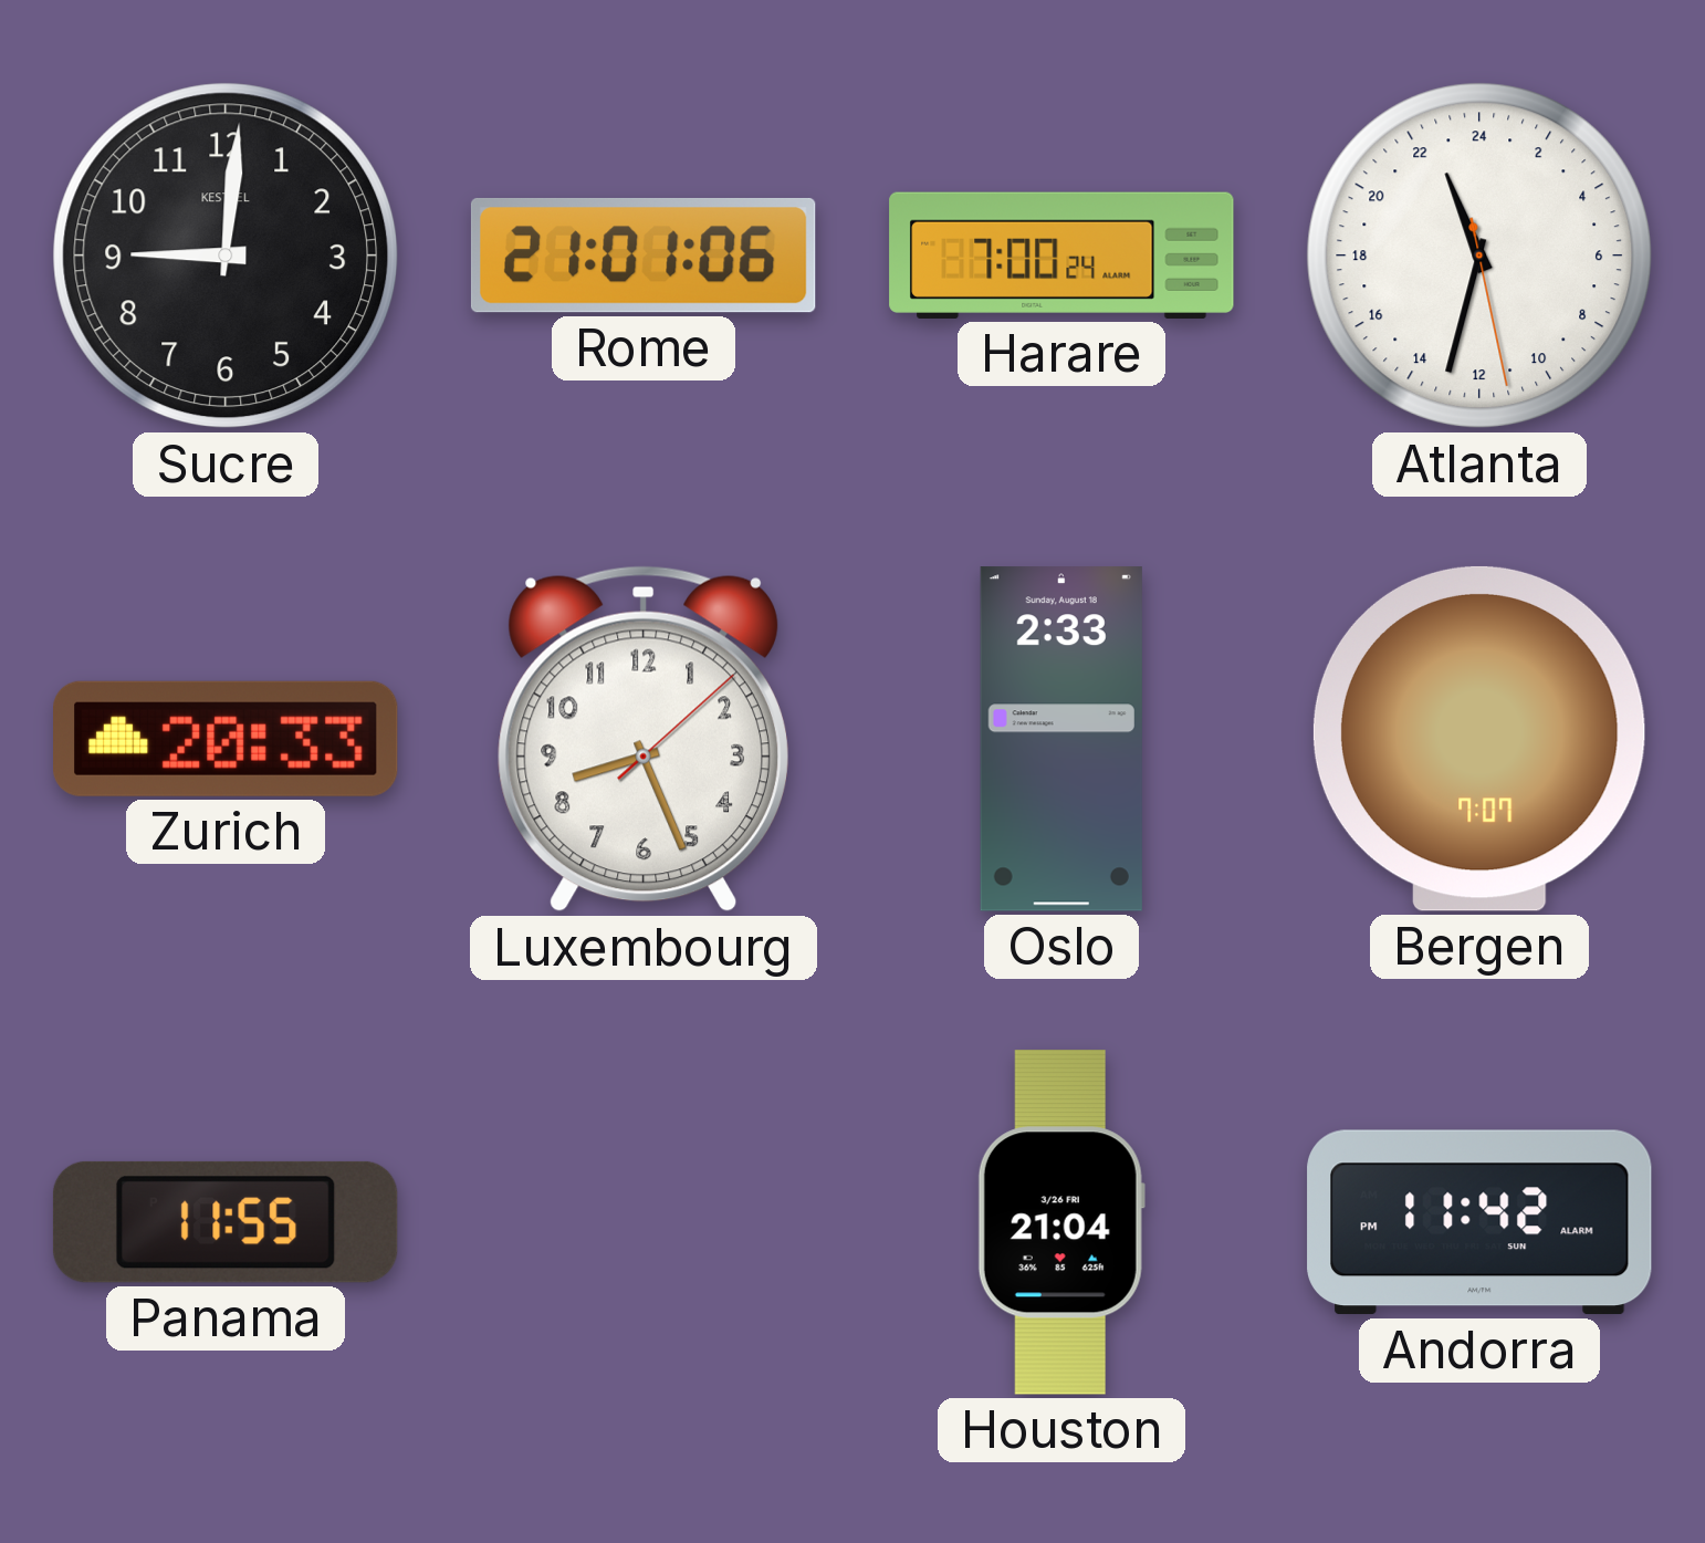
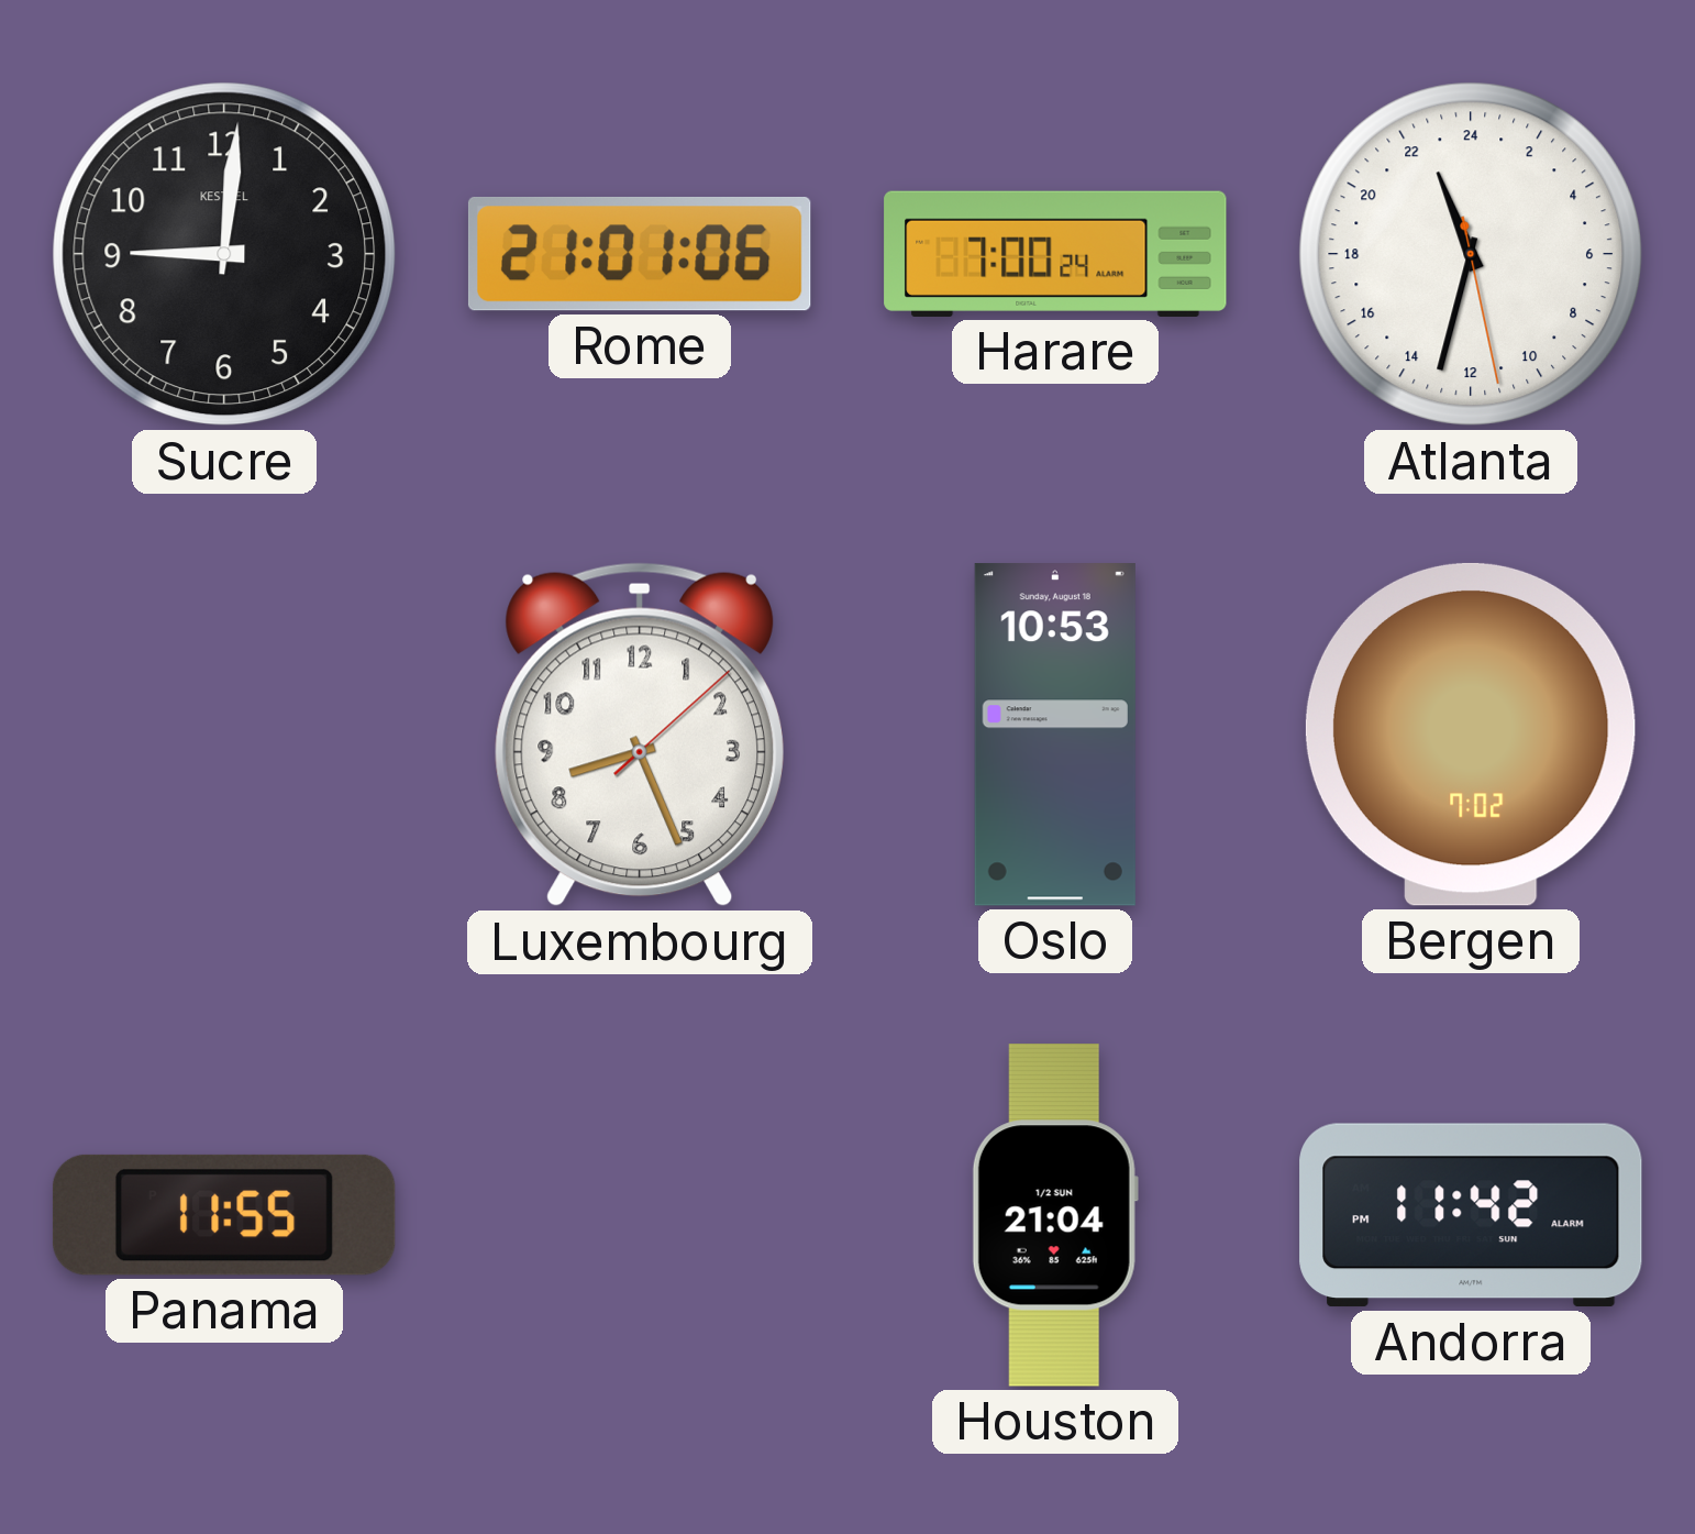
Zurich: 20:33 -> none (227, 739)
Oslo: 2:33 -> 10:53 (1055, 735)
Bergen: 7:07 -> 7:02 (1471, 735)
Houston date: 3/26 FRI -> 1/2 SUN (1055, 1215)
